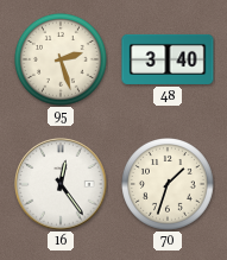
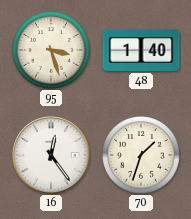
95: 2:27 -> 3:27 (52, 51)
48: 3:40 -> 1:40 (141, 50)
